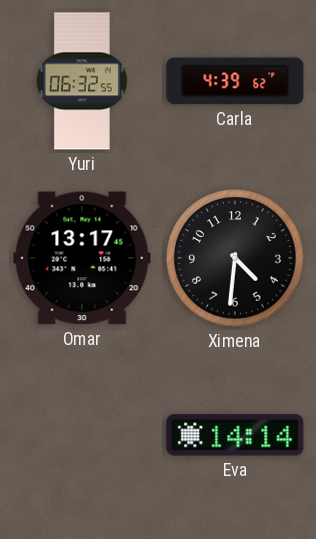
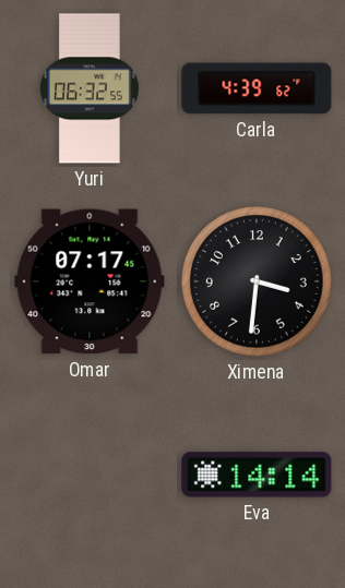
Omar: 13:17 -> 07:17 (90, 281)
Ximena: 4:31 -> 3:31 (257, 281)
